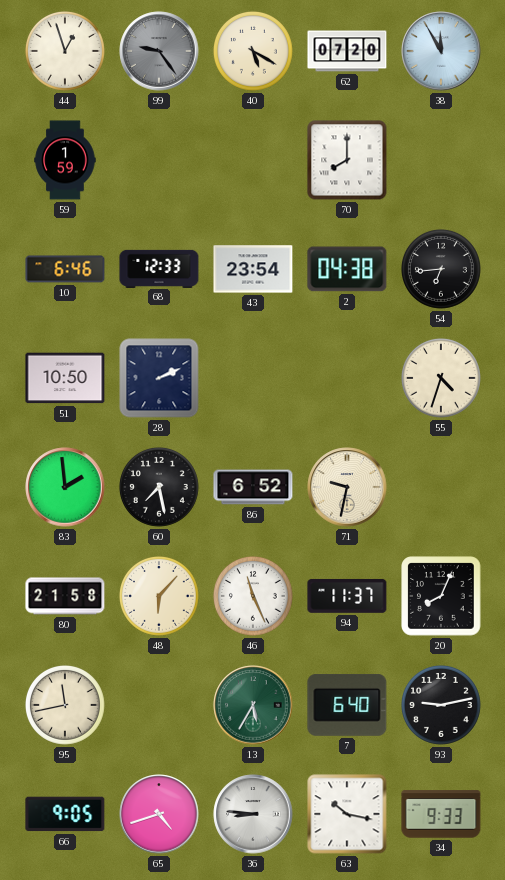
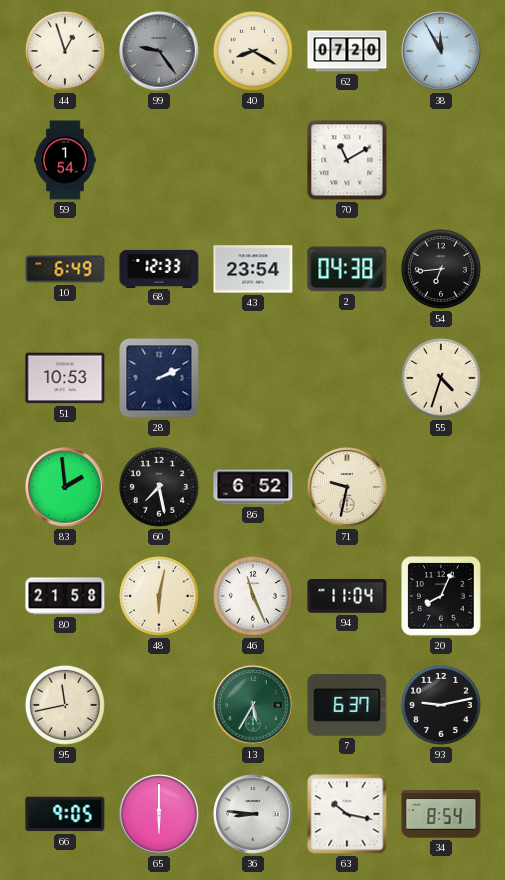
40: 5:20 -> 8:20 (253, 51)
59: 1:59 -> 1:54 (65, 160)
70: 8:00 -> 11:10 (347, 160)
10: 6:46 -> 6:49 (65, 269)
51: 10:50 -> 10:53 (65, 378)
48: 6:07 -> 6:02 (159, 596)
94: 11:37 -> 11:04 (347, 596)
7: 6:40 -> 6:37 (347, 705)
65: 4:42 -> 6:00 (159, 814)
34: 9:33 -> 8:54 (441, 814)
